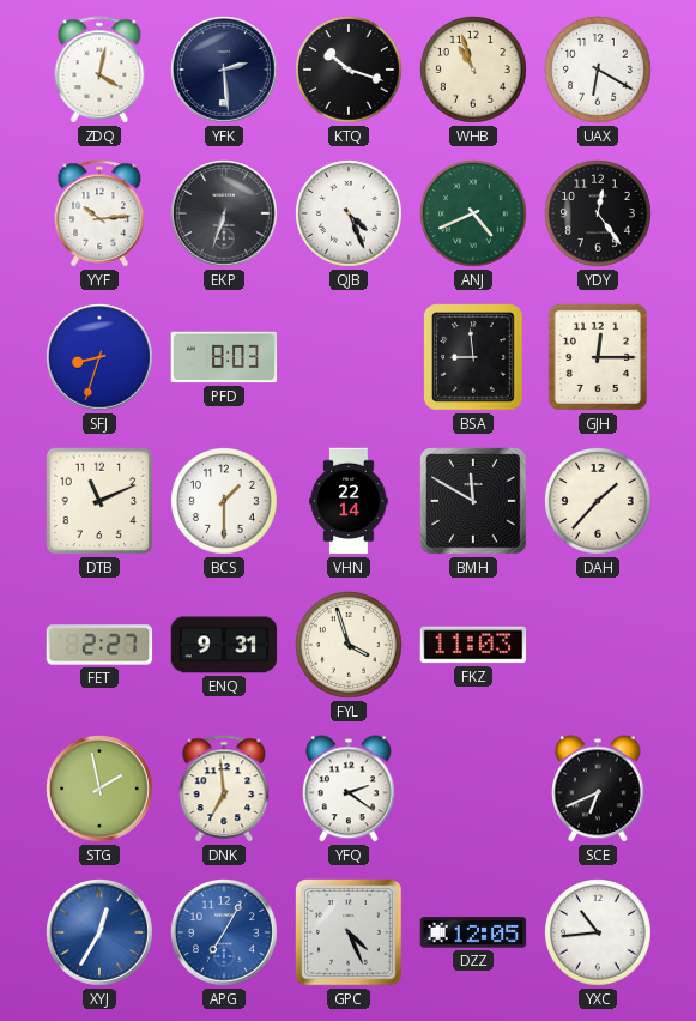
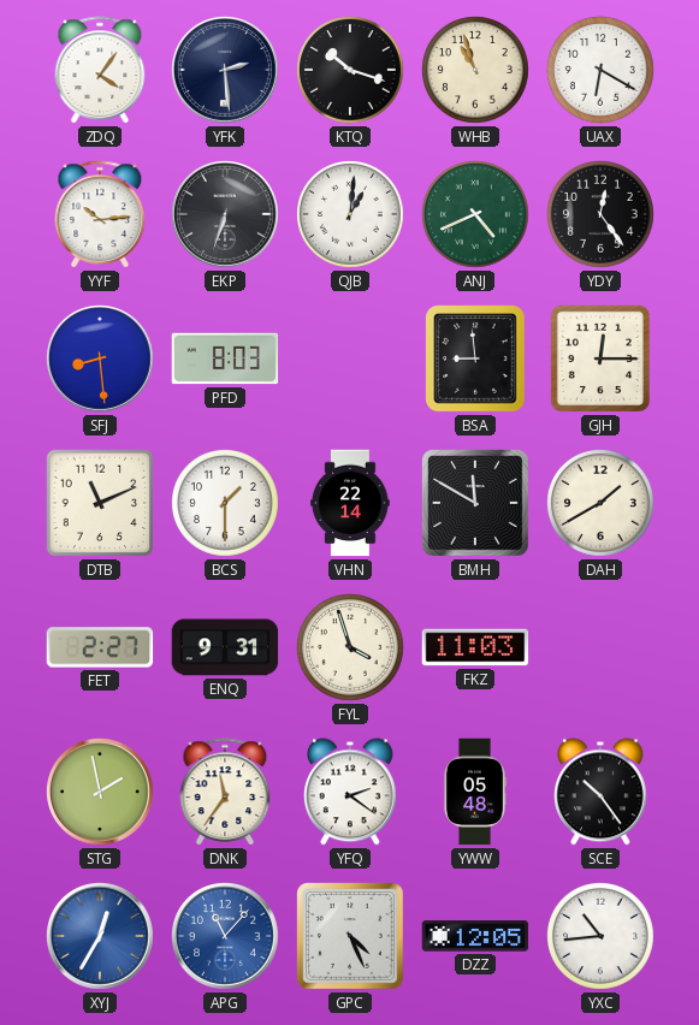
ZDQ: 4:02 -> 4:06 (100, 70)
QJB: 4:26 -> 1:01 (351, 215)
SFJ: 8:33 -> 8:29 (101, 360)
DAH: 1:37 -> 1:40 (602, 504)
DNK: 6:59 -> 11:36 (225, 792)
YWW: none -> 05:48 (474, 792)
SCE: 6:41 -> 10:24 (602, 792)
APG: 7:05 -> 11:07 (226, 937)
